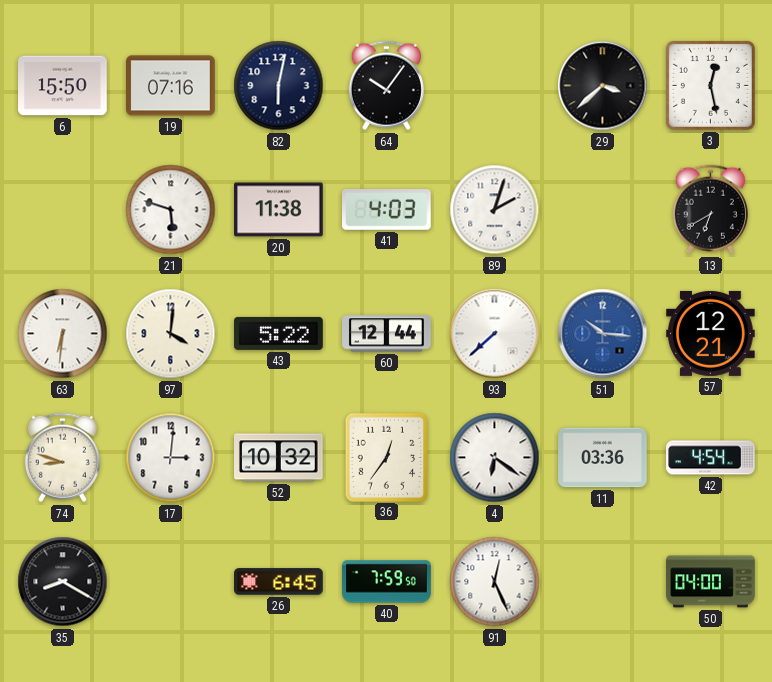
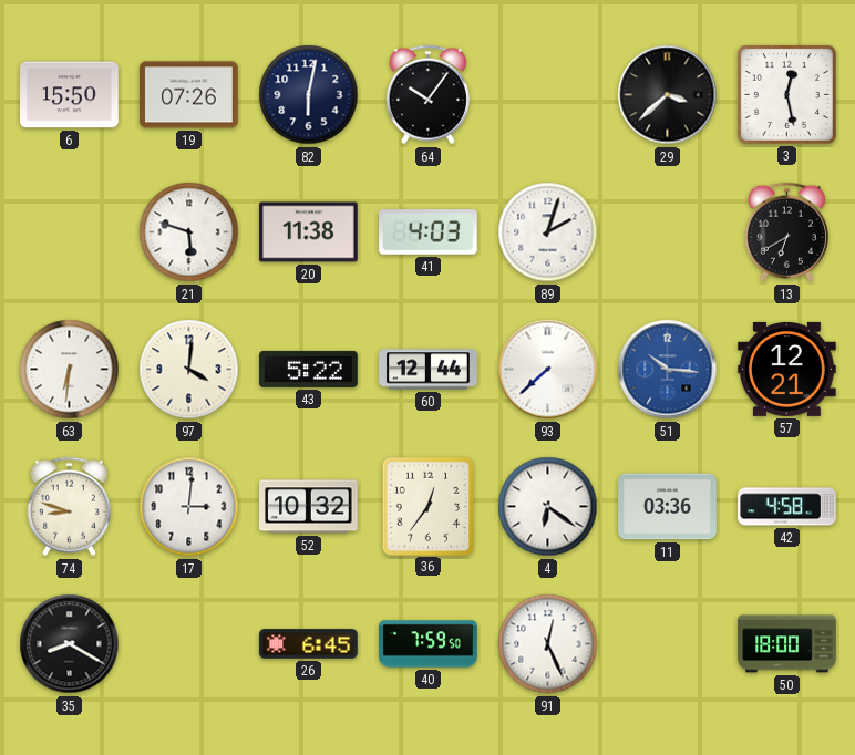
19: 07:16 -> 07:26 (189, 95)
42: 4:54 -> 4:58 (787, 507)
50: 04:00 -> 18:00 (787, 644)
